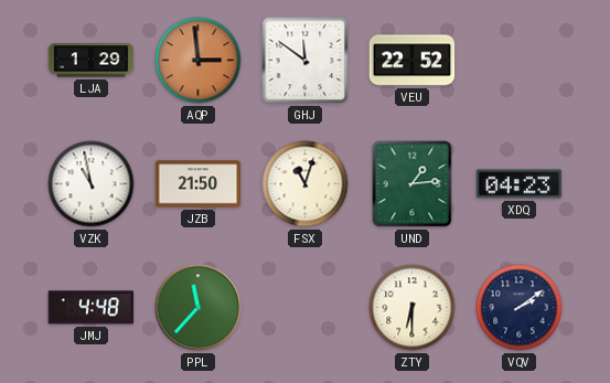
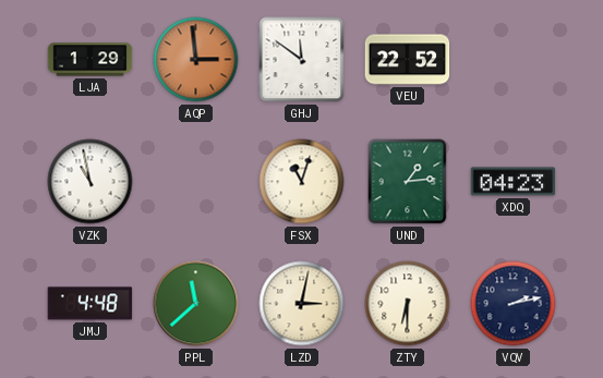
JZB: 21:50 -> none (199, 184)
PPL: 11:37 -> 11:38 (196, 304)
LZD: none -> 3:02 (302, 304)
VQV: 2:09 -> 2:13 (514, 304)
